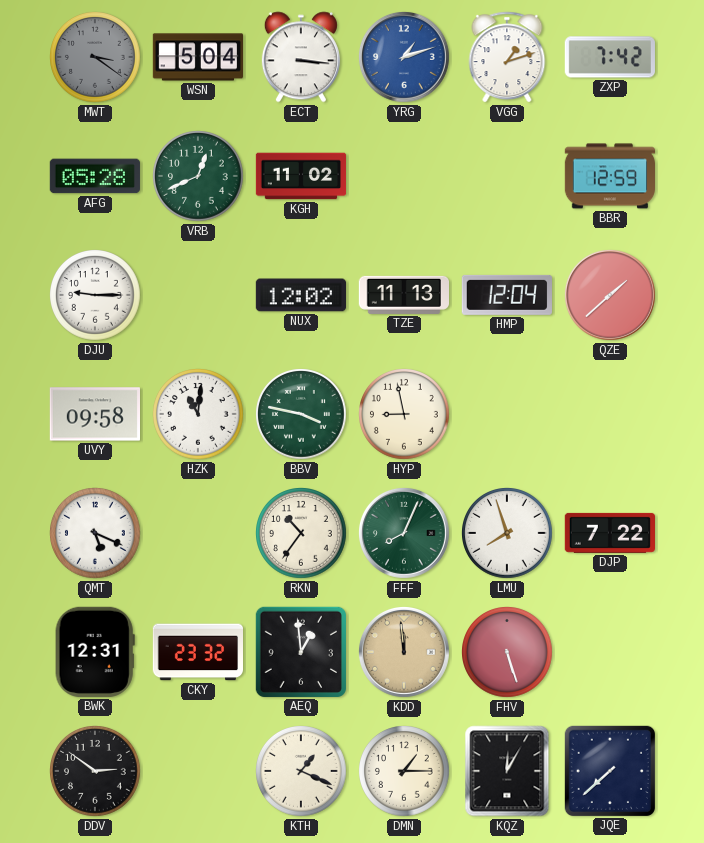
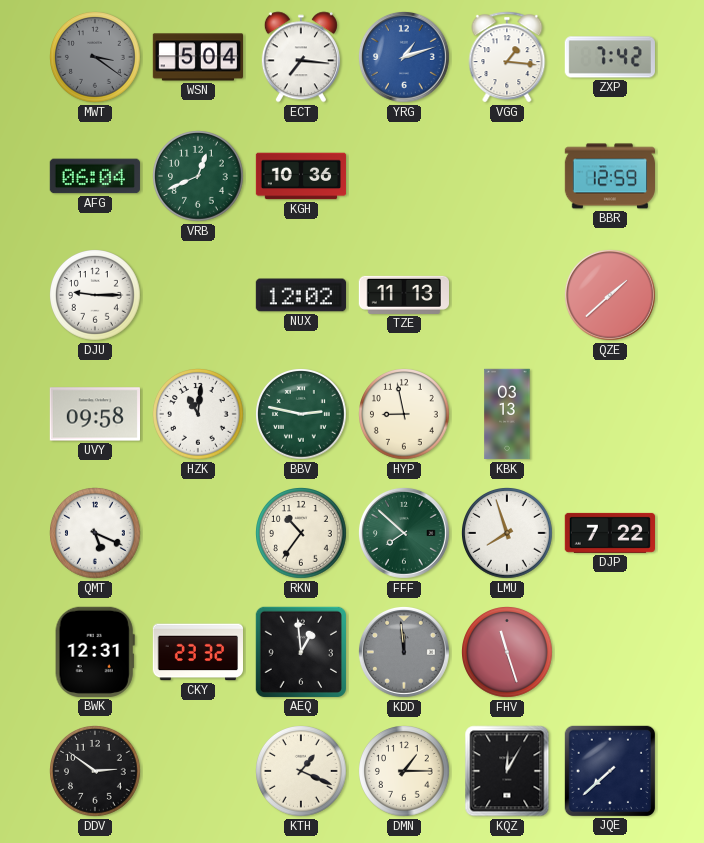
ECT: 3:16 -> 7:16 (301, 57)
VGG: 1:12 -> 1:16 (507, 57)
AFG: 05:28 -> 06:04 (95, 176)
KGH: 11:02 -> 10:36 (301, 176)
HMP: 12:04 -> none (507, 295)
BBV: 3:47 -> 2:47 (302, 415)
KBK: none -> 03:13 (507, 414)
FFF: 8:04 -> 7:52 (404, 533)
KDD dial: champagne -> grey (404, 652)
FHV: 5:27 -> 11:27 (508, 653)
